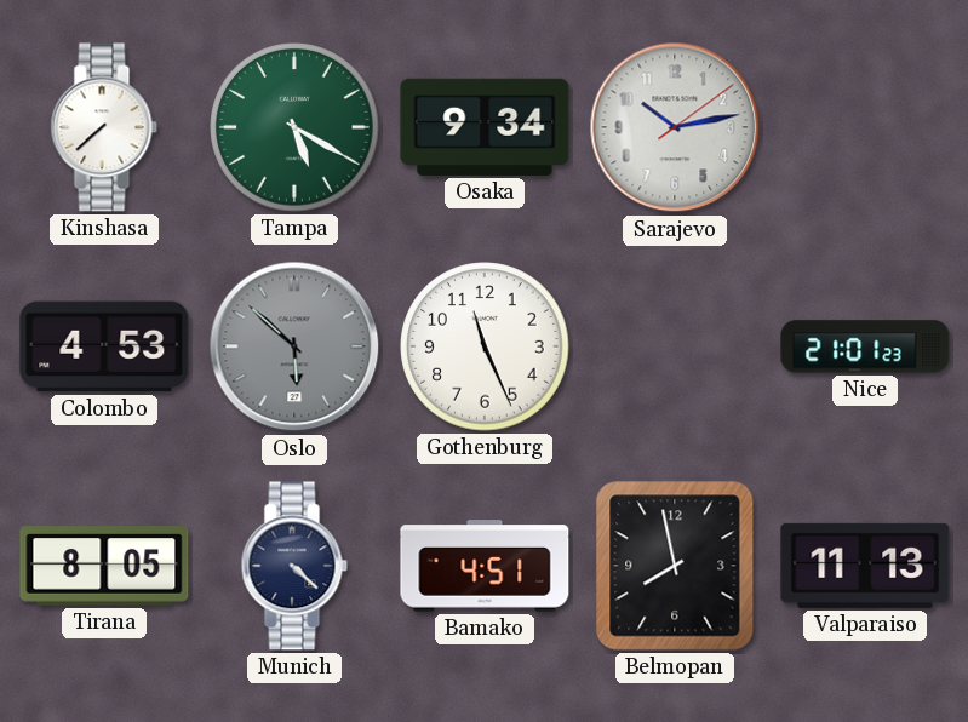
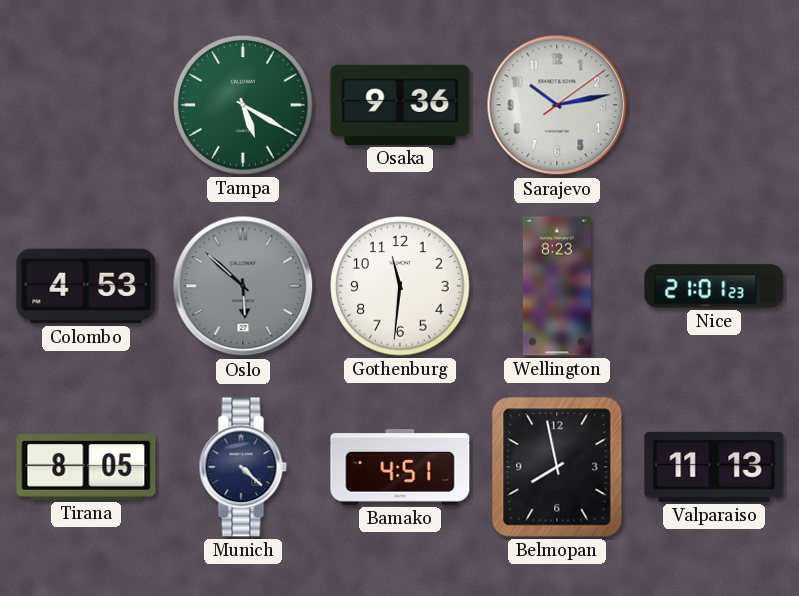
Kinshasa: 7:38 -> none (104, 127)
Osaka: 9:34 -> 9:36 (400, 105)
Gothenburg: 11:26 -> 11:31 (400, 286)
Wellington: none -> 8:23 (557, 286)
